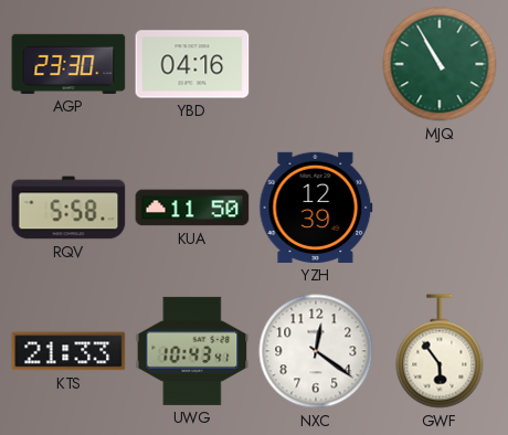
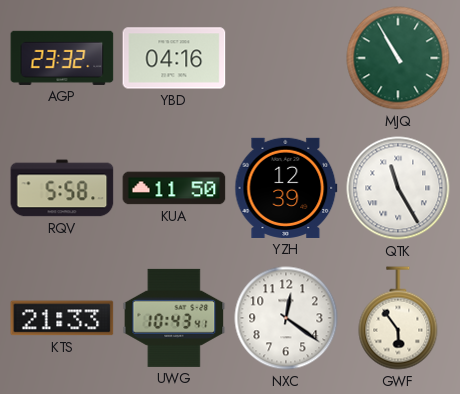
AGP: 23:30 -> 23:32 (62, 58)
QTK: none -> 11:25 (398, 188)
